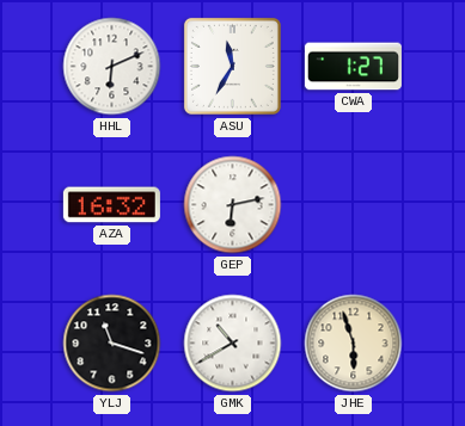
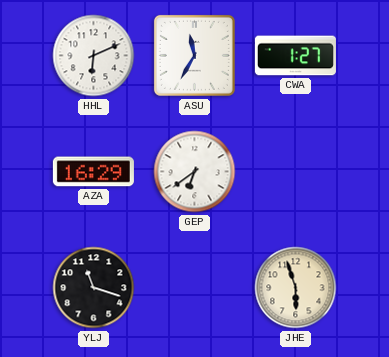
AZA: 16:32 -> 16:29 (93, 172)
GEP: 6:13 -> 6:39 (195, 172)
GMK: 10:40 -> none (233, 344)
